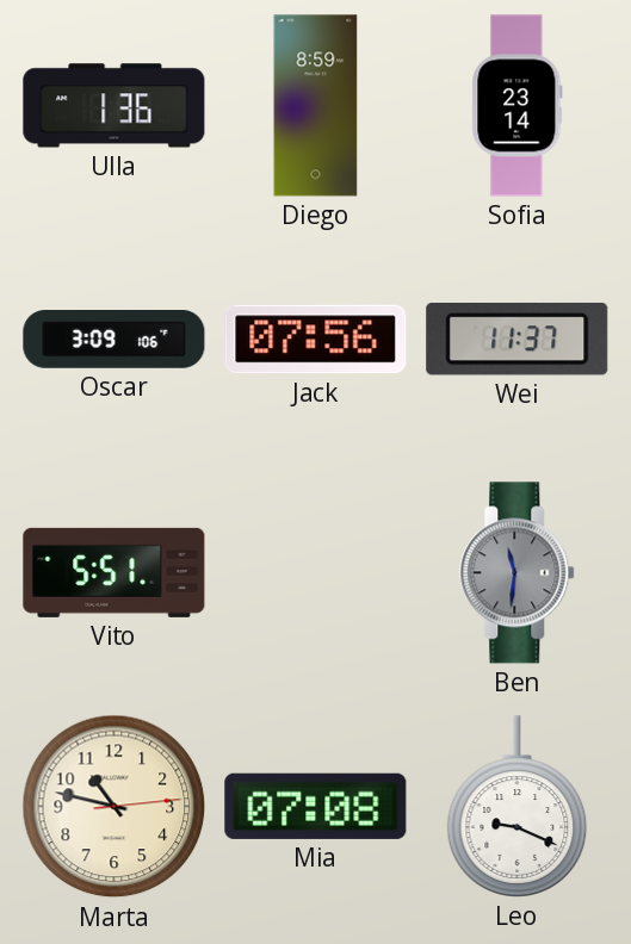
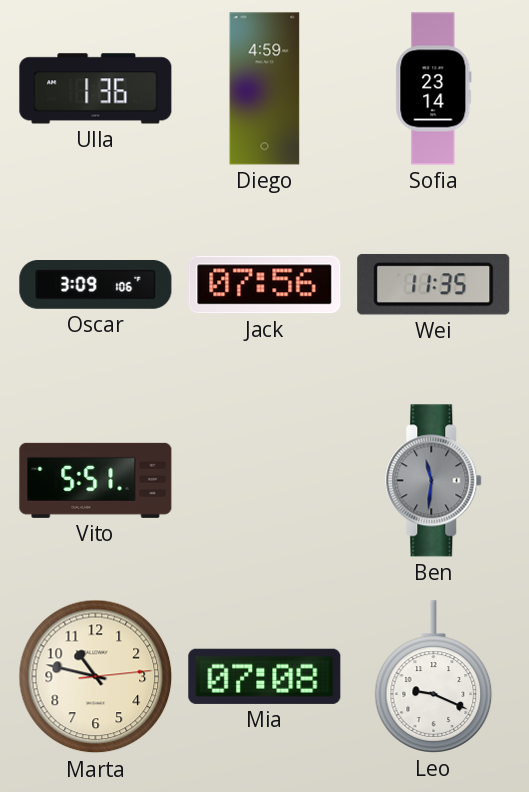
Diego: 8:59 -> 4:59 (265, 89)
Wei: 11:37 -> 11:35 (434, 284)
